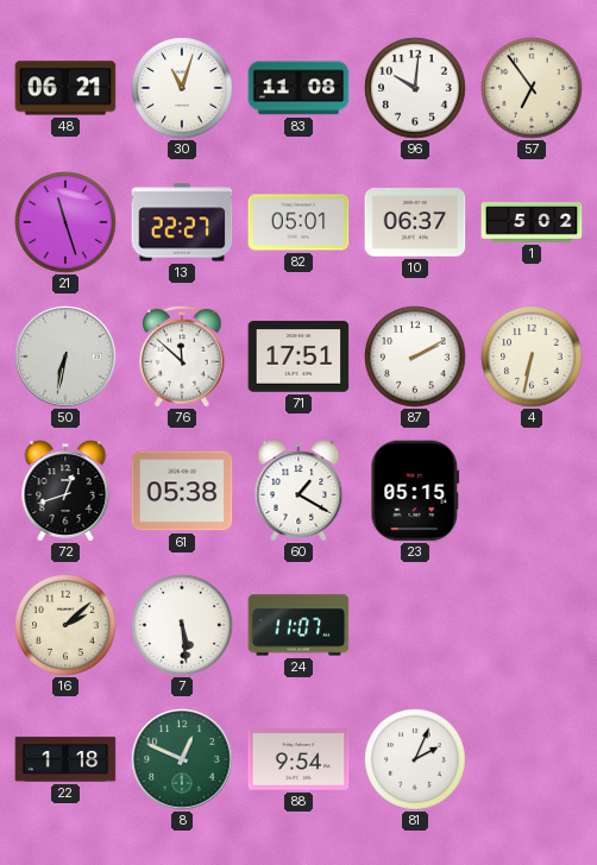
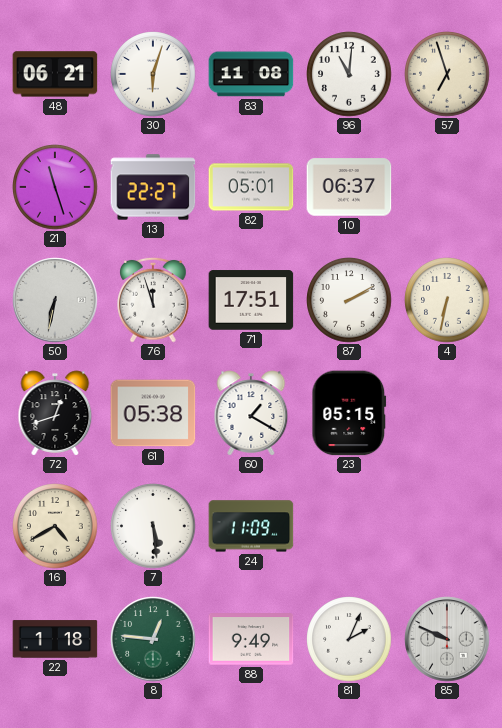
30: 11:03 -> 6:03 (153, 74)
96: 10:01 -> 11:01 (349, 74)
57: 6:54 -> 6:57 (447, 74)
1: 5:02 -> none (532, 223)
76: 11:52 -> 11:57 (153, 300)
16: 2:08 -> 4:40 (55, 526)
24: 11:07 -> 11:09 (251, 526)
8: 12:49 -> 12:46 (153, 639)
88: 9:54 -> 9:49 (251, 639)
85: none -> 9:49 (447, 639)
